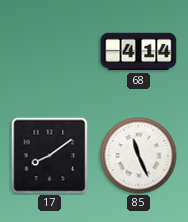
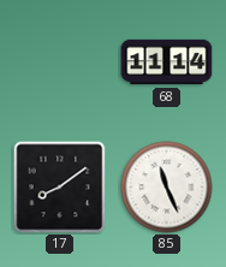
68: 4:14 -> 11:14 (167, 63)
